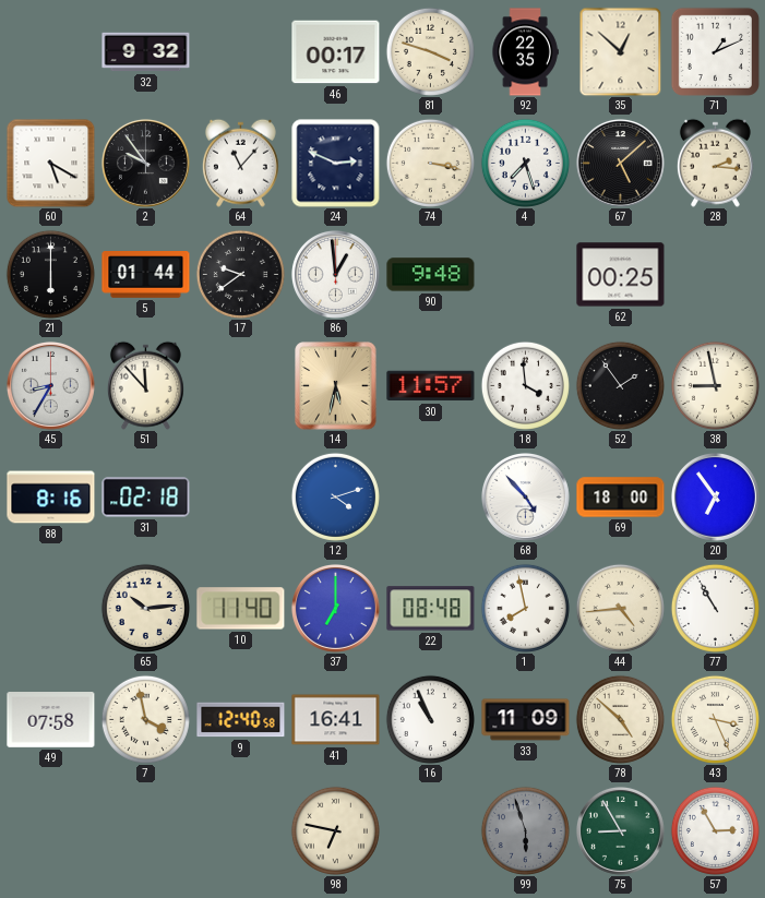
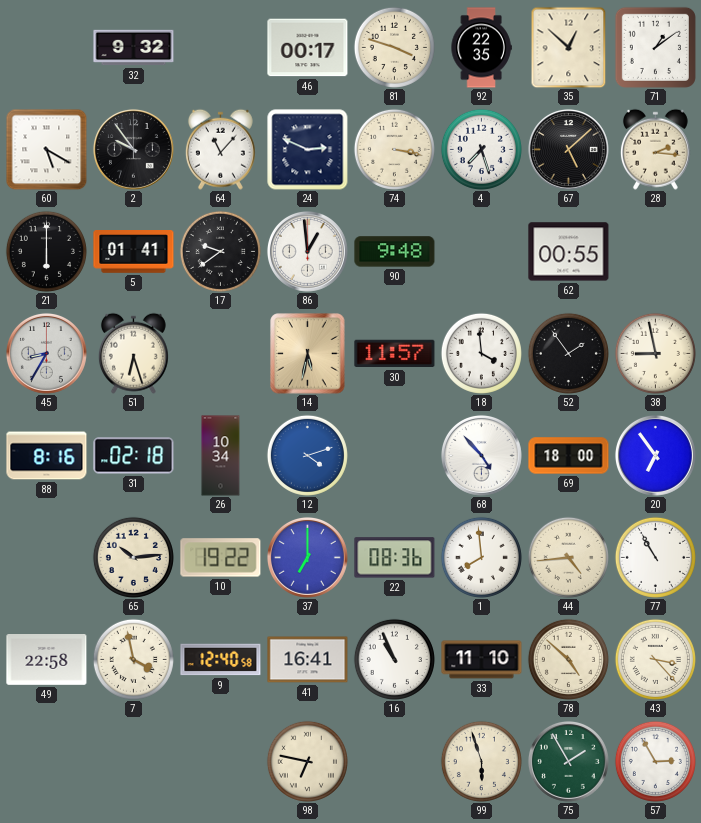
71: 1:11 -> 1:09 (655, 47)
5: 01:44 -> 01:41 (134, 252)
62: 00:25 -> 00:55 (569, 252)
51: 11:53 -> 6:27 (133, 353)
26: none -> 10:34 (221, 456)
10: 11:40 -> 19:22 (221, 558)
22: 08:48 -> 08:36 (395, 558)
1: 7:58 -> 7:59 (481, 557)
49: 07:58 -> 22:58 (47, 660)
33: 11:09 -> 11:10 (482, 660)
43: 3:26 -> 3:23 (655, 659)
99 dial: grey -> cream (481, 761)
75: 8:55 -> 1:55 (568, 761)
